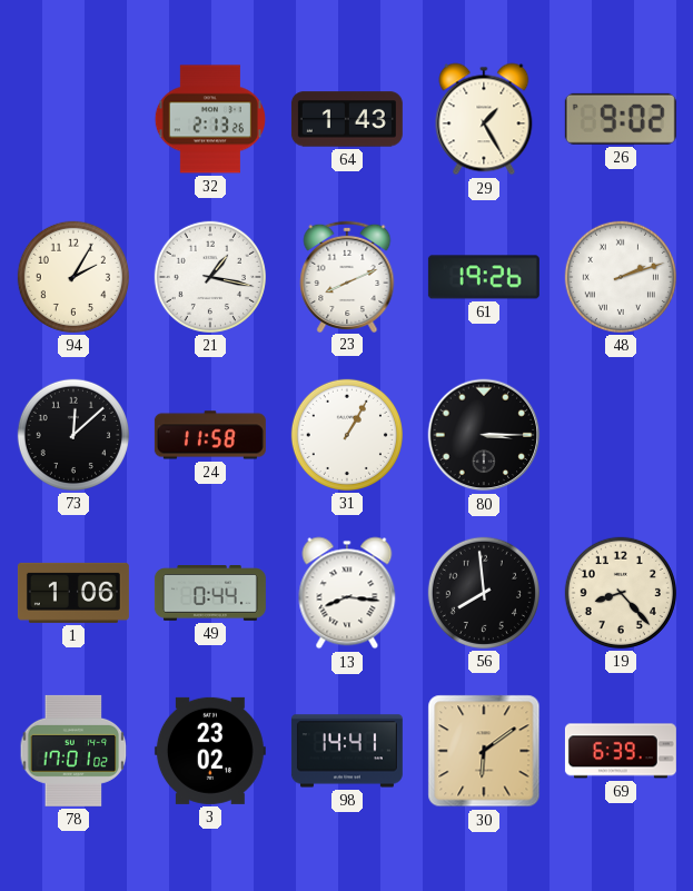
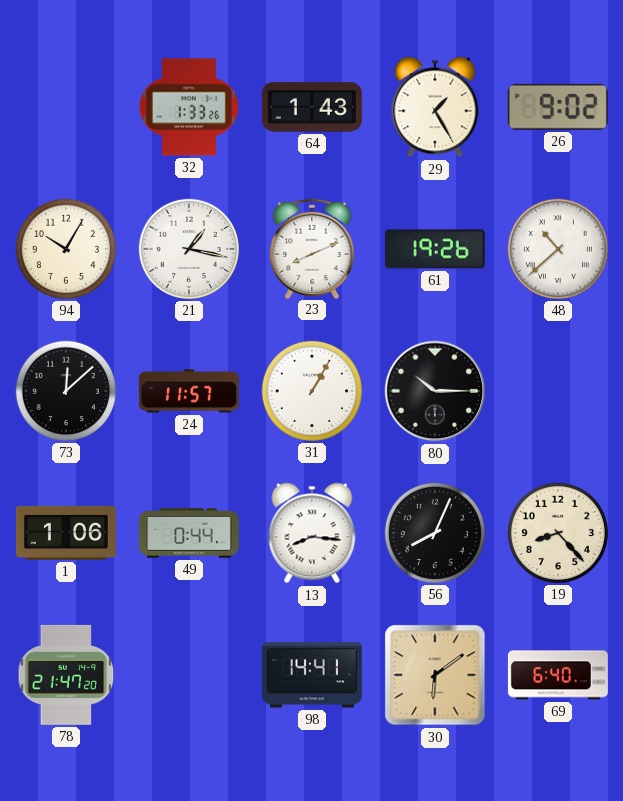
32: 2:13 -> 1:33 (189, 107)
94: 2:05 -> 10:05 (66, 249)
48: 2:12 -> 10:38 (558, 249)
24: 11:58 -> 11:57 (189, 391)
80: 3:15 -> 10:15 (435, 391)
56: 7:59 -> 8:04 (435, 533)
78: 17:01 -> 21:47 (66, 675)
3: 23:02 -> none (210, 751)
69: 6:39 -> 6:40 (558, 675)
